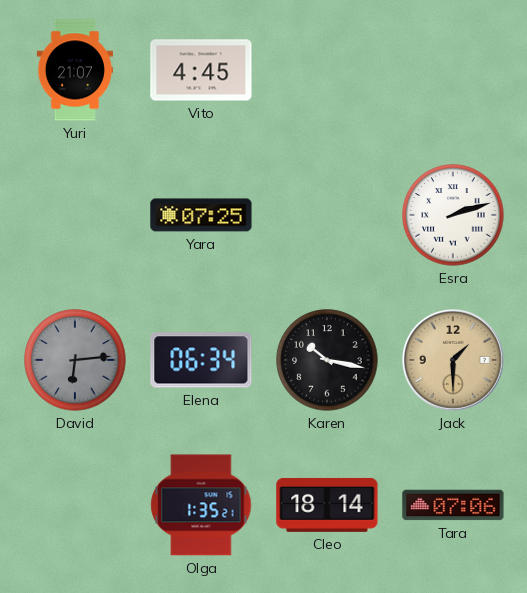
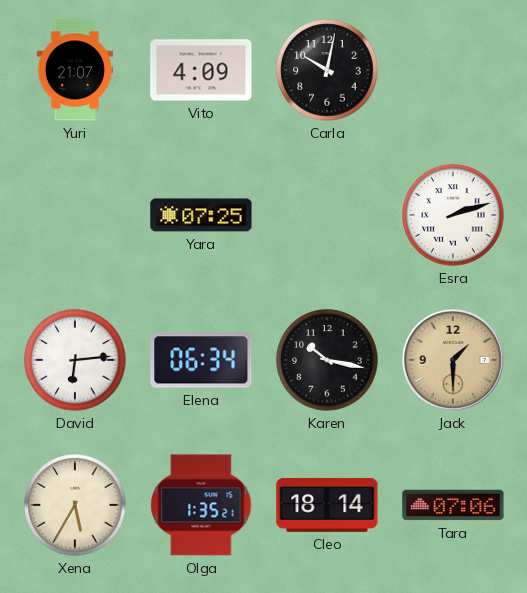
Vito: 4:45 -> 4:09 (201, 70)
Carla: none -> 10:02 (327, 70)
David dial: grey -> white (75, 360)
Xena: none -> 5:35 (75, 505)
